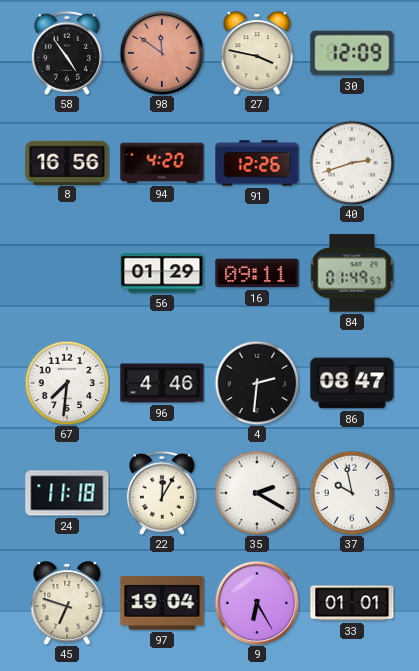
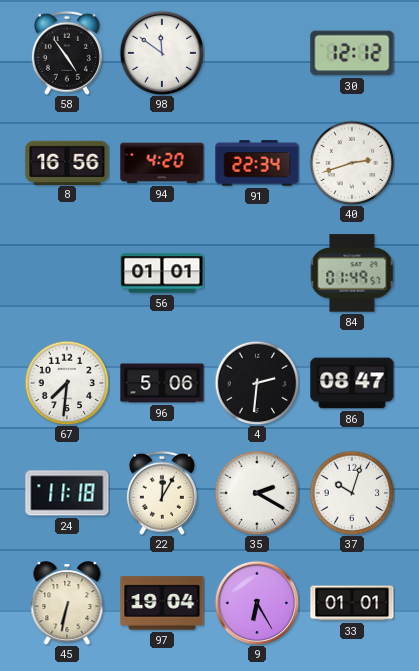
98 dial: salmon -> white (162, 53)
27: 3:47 -> none (257, 53)
30: 12:09 -> 12:12 (352, 53)
91: 12:26 -> 22:34 (257, 163)
56: 01:29 -> 01:01 (162, 273)
16: 09:11 -> none (257, 273)
96: 4:46 -> 5:06 (162, 383)
37: 9:58 -> 10:03 (352, 493)
45: 6:48 -> 6:32 (67, 603)
